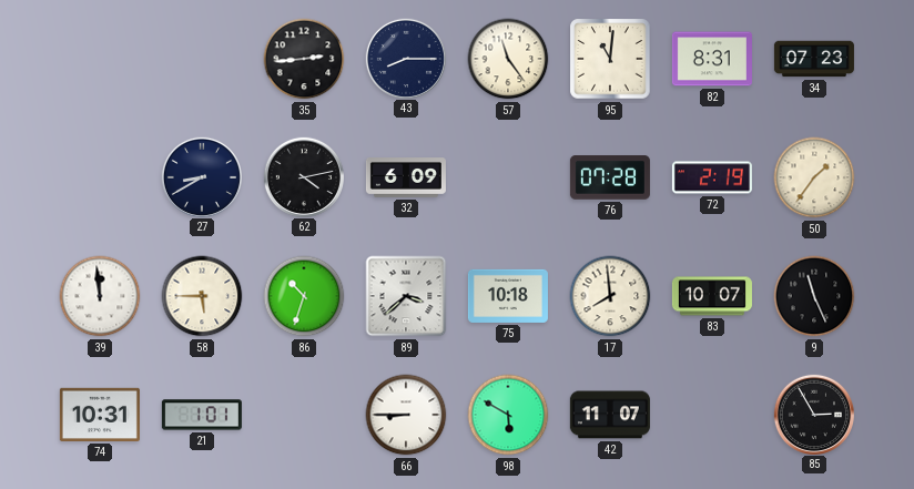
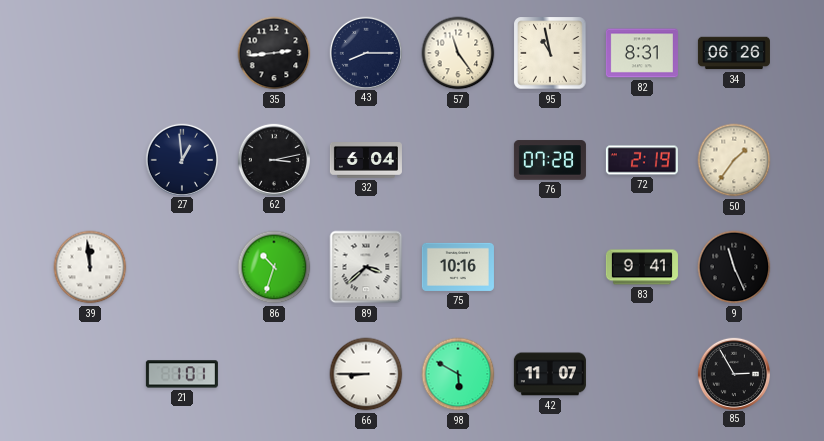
95: 11:01 -> 10:58 (550, 53)
34: 07:23 -> 06:26 (734, 53)
27: 8:40 -> 12:59 (181, 159)
62: 4:13 -> 3:13 (273, 159)
32: 6:09 -> 6:04 (366, 161)
58: 5:45 -> none (202, 296)
75: 10:18 -> 10:16 (458, 267)
17: 7:59 -> none (610, 296)
83: 10:07 -> 9:41 (642, 267)
74: 10:31 -> none (100, 415)
